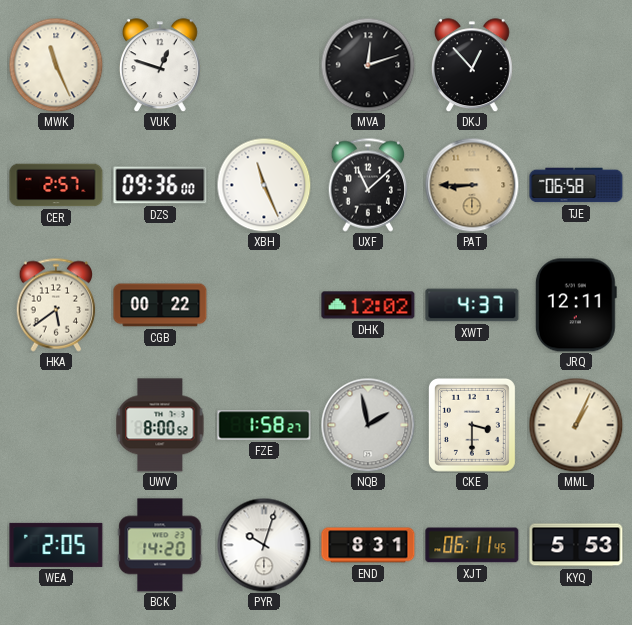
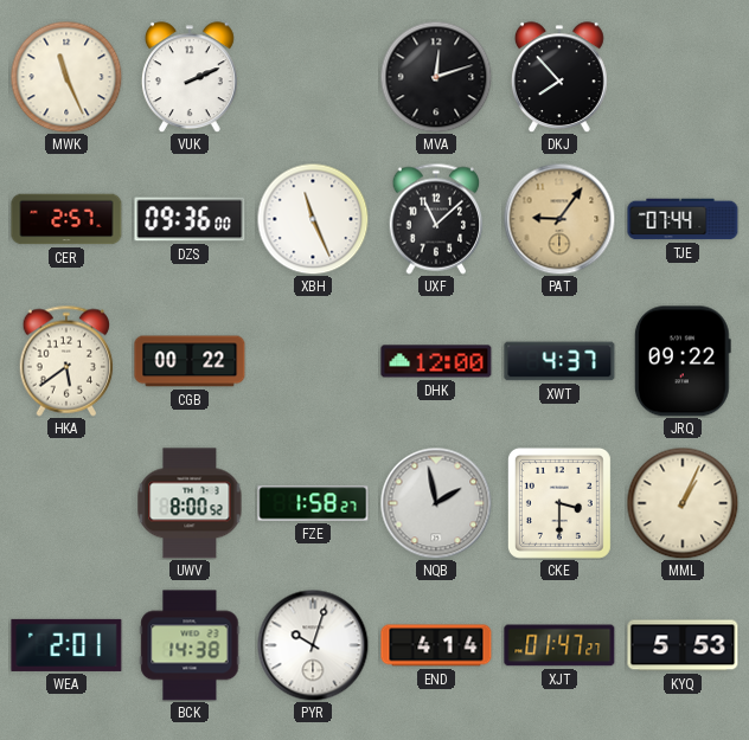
VUK: 12:48 -> 2:11 (190, 77)
DKJ: 12:53 -> 7:53 (559, 77)
PAT: 8:45 -> 9:06 (559, 219)
TJE: 06:58 -> 07:44 (683, 219)
DHK: 12:02 -> 12:00 (436, 361)
JRQ: 12:11 -> 09:22 (683, 361)
WEA: 2:05 -> 2:01 (66, 645)
BCK: 14:20 -> 14:38 (190, 645)
END: 8:31 -> 4:14 (436, 645)
XJT: 06:11 -> 01:47 (559, 645)
